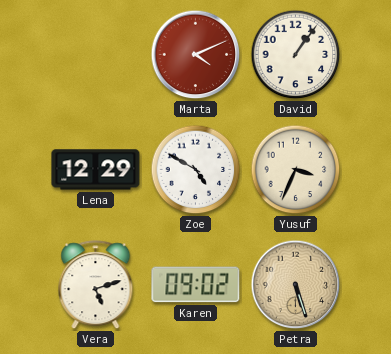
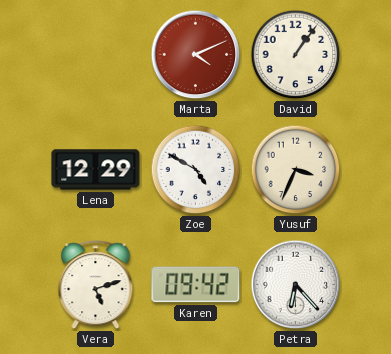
Karen: 09:02 -> 09:42 (196, 285)
Petra: 5:27 -> 6:23 (296, 285)
Petra dial: champagne -> white (296, 285)
